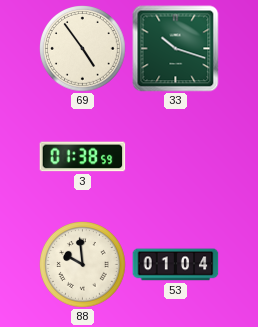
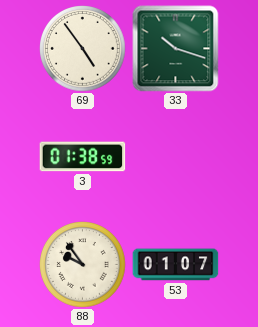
88: 9:59 -> 9:54 (83, 265)
53: 01:04 -> 01:07 (176, 265)
